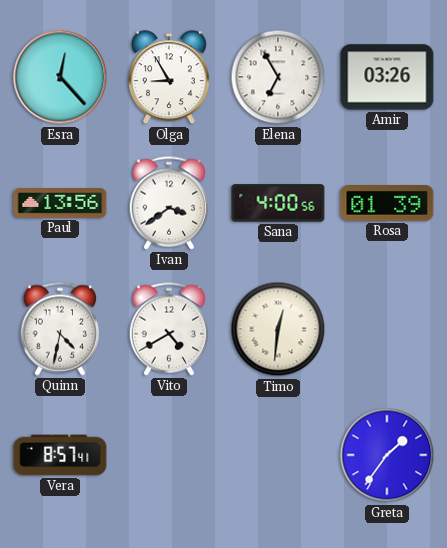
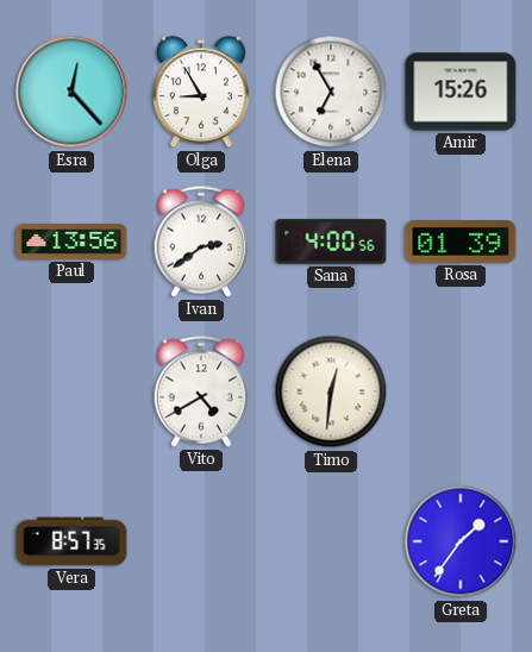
Amir: 03:26 -> 15:26 (461, 92)
Ivan: 3:39 -> 2:39 (201, 242)
Quinn: 4:32 -> none (60, 329)
Vera: 8:57:41 -> 8:57:35 (71, 541)
